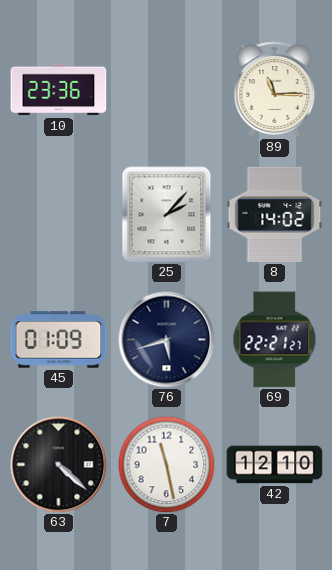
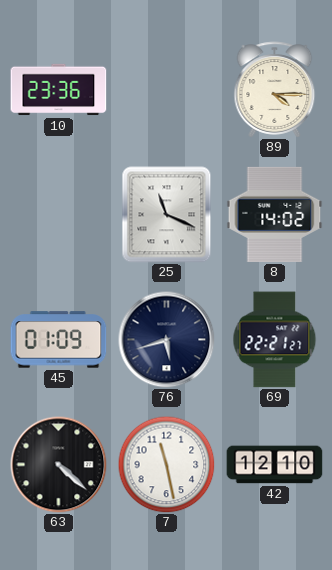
89: 11:15 -> 4:15 (275, 90)
25: 2:07 -> 11:19 (167, 215)
